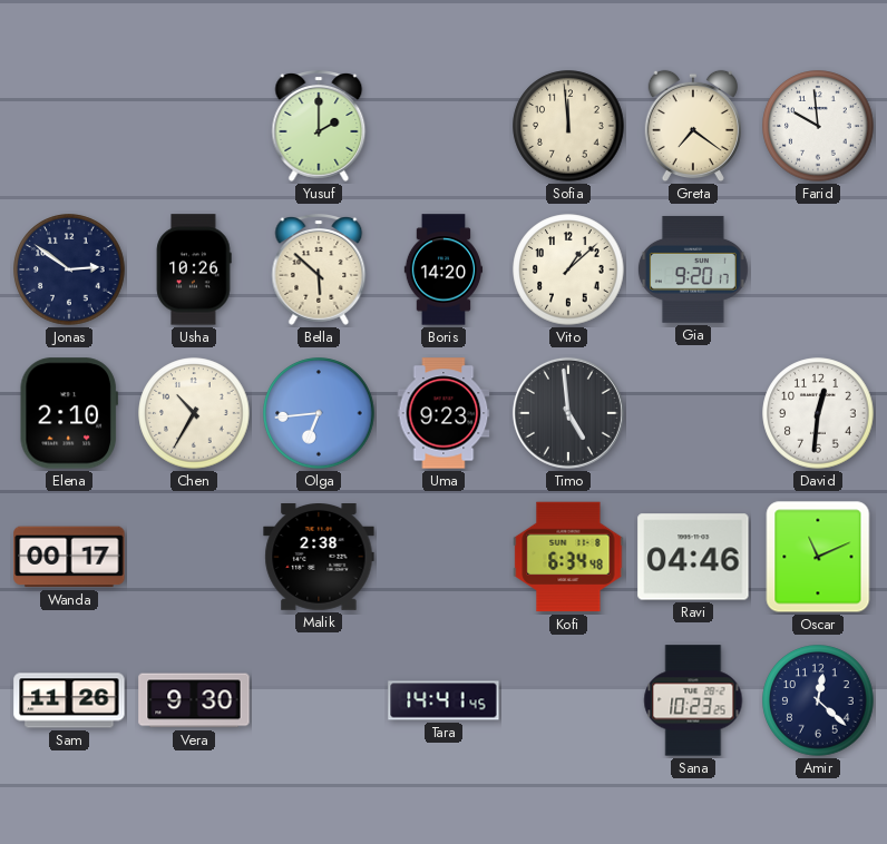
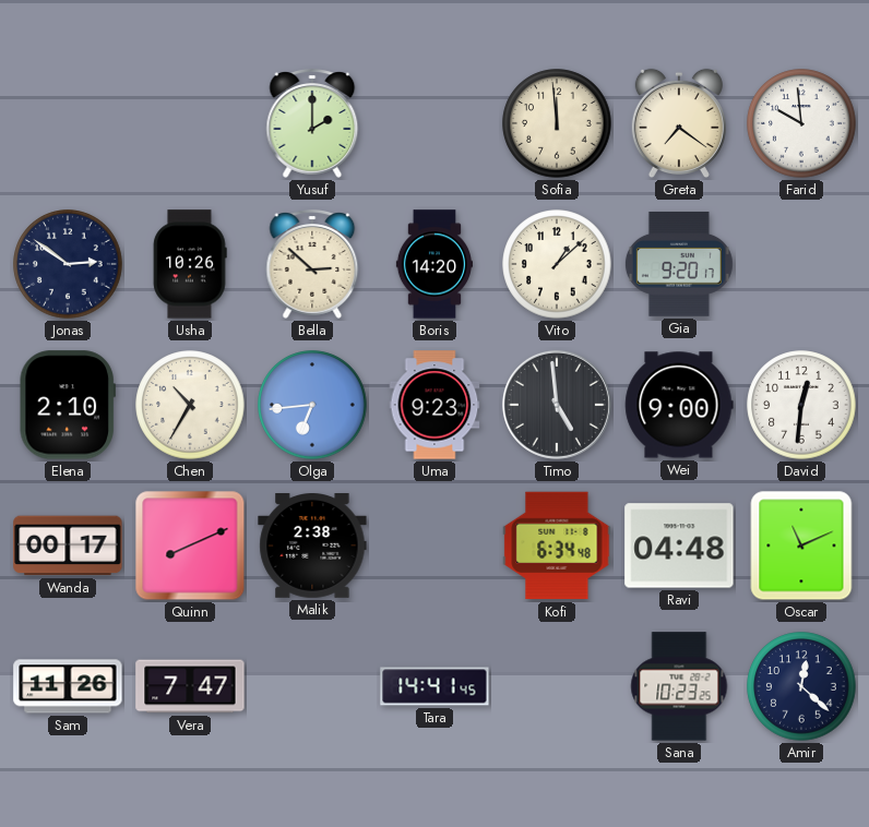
Bella: 5:52 -> 2:52 (312, 264)
Wei: none -> 9:00 (679, 405)
Quinn: none -> 8:11 (190, 546)
Ravi: 04:46 -> 04:48 (679, 546)
Vera: 9:30 -> 7:47 (190, 686)
